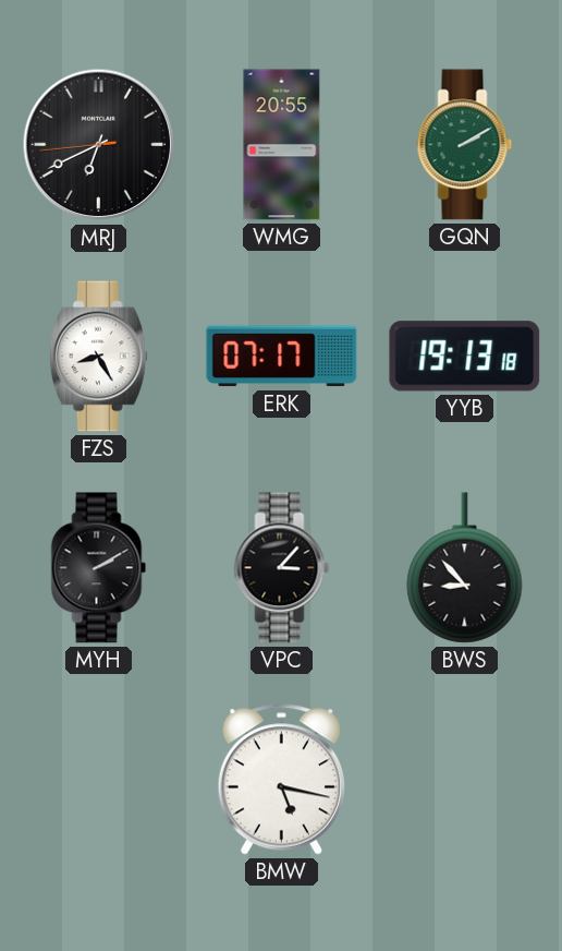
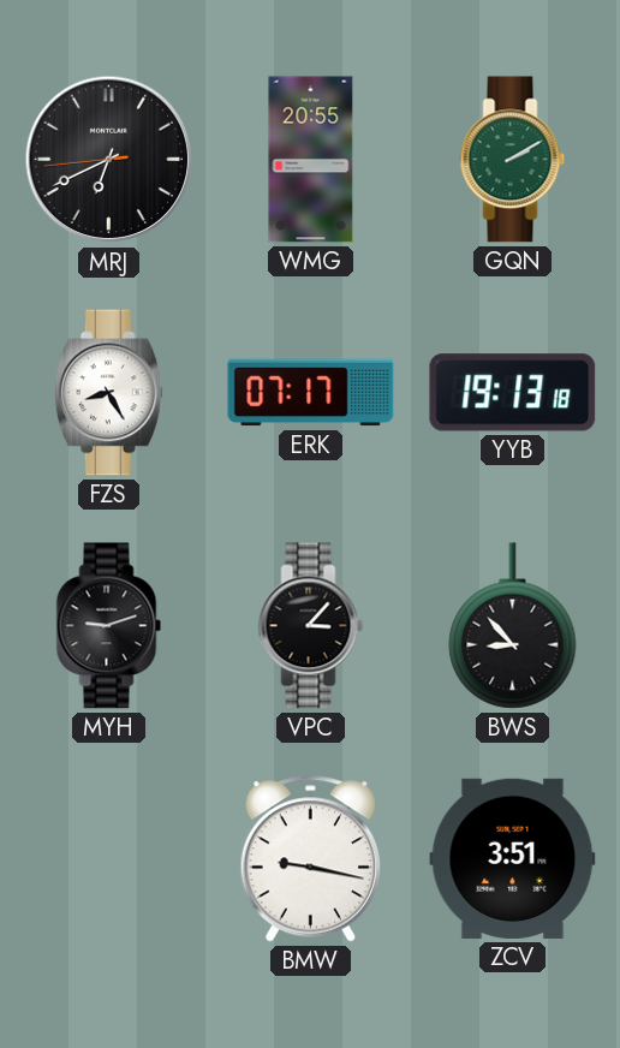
MYH: 2:10 -> 9:12 (109, 626)
BMW: 5:17 -> 9:17 (310, 859)
ZCV: none -> 3:51 (513, 858)
